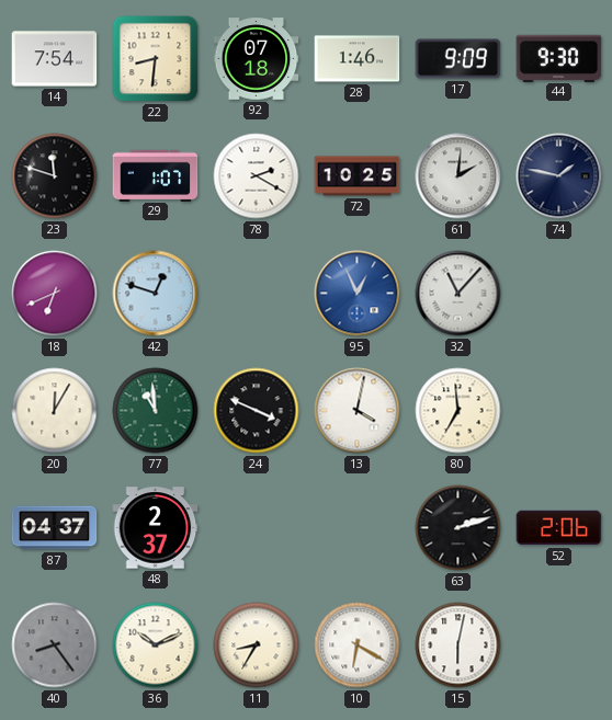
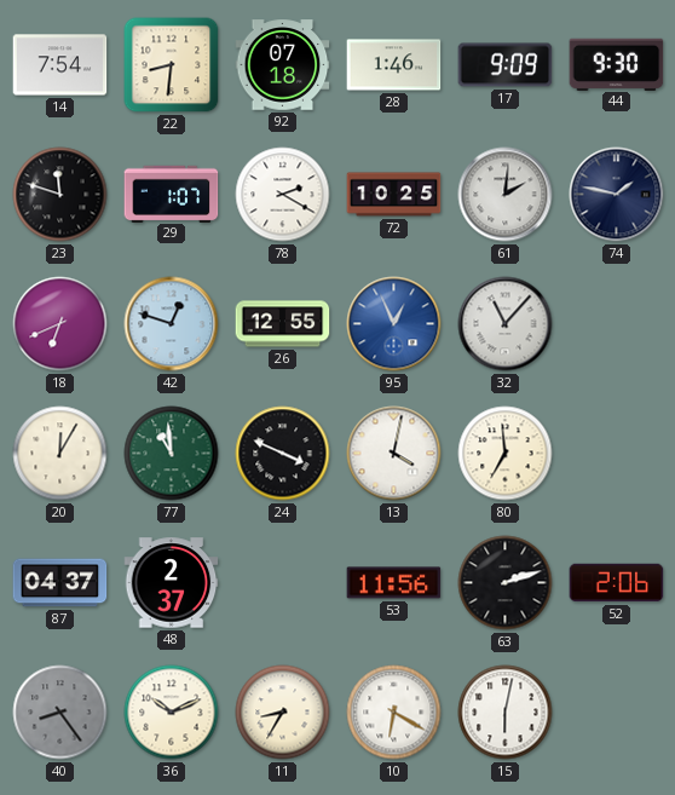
26: none -> 12:55 (283, 324)
53: none -> 11:56 (394, 583)
